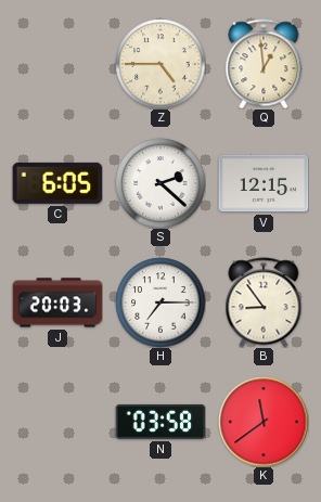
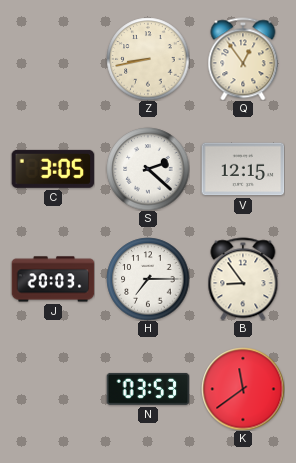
Z: 4:45 -> 8:43 (148, 59)
Q: 12:59 -> 12:54 (243, 59)
C: 6:05 -> 3:05 (53, 169)
N: 03:58 -> 03:53 (148, 389)
